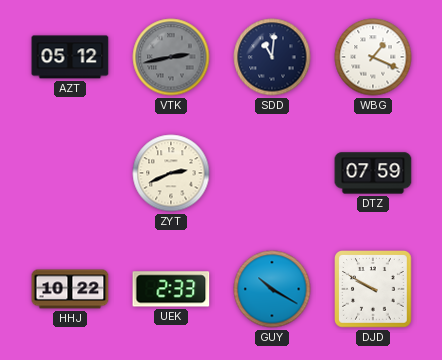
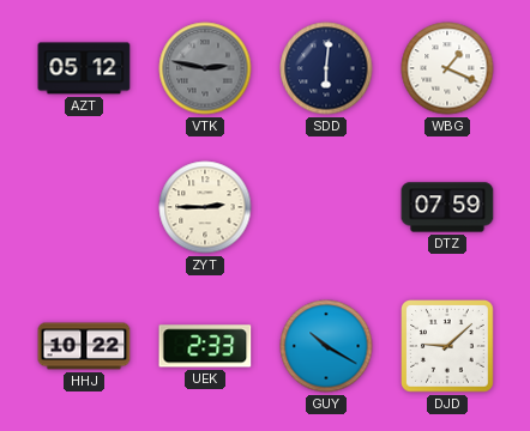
VTK: 2:43 -> 2:47 (205, 68)
SDD: 11:01 -> 6:01 (326, 68)
ZYT: 2:41 -> 2:45 (205, 207)
DJD: 9:50 -> 9:08 (447, 346)
